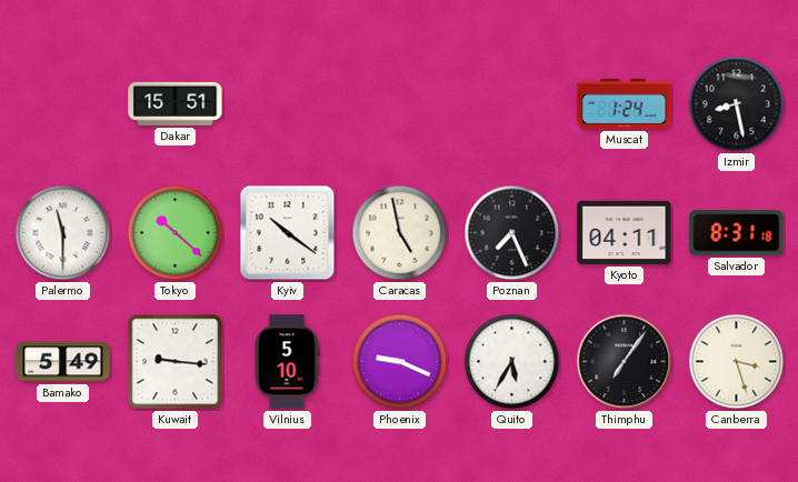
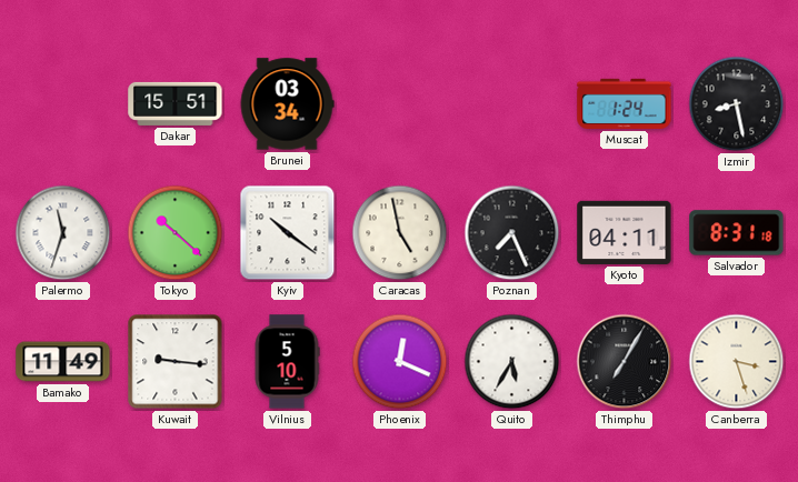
Brunei: none -> 03:34 (287, 104)
Palermo: 11:30 -> 11:33 (63, 233)
Bamako: 5:49 -> 11:49 (63, 362)
Phoenix: 9:19 -> 12:19 (400, 362)
Thimphu: 7:06 -> 7:05 (625, 362)
